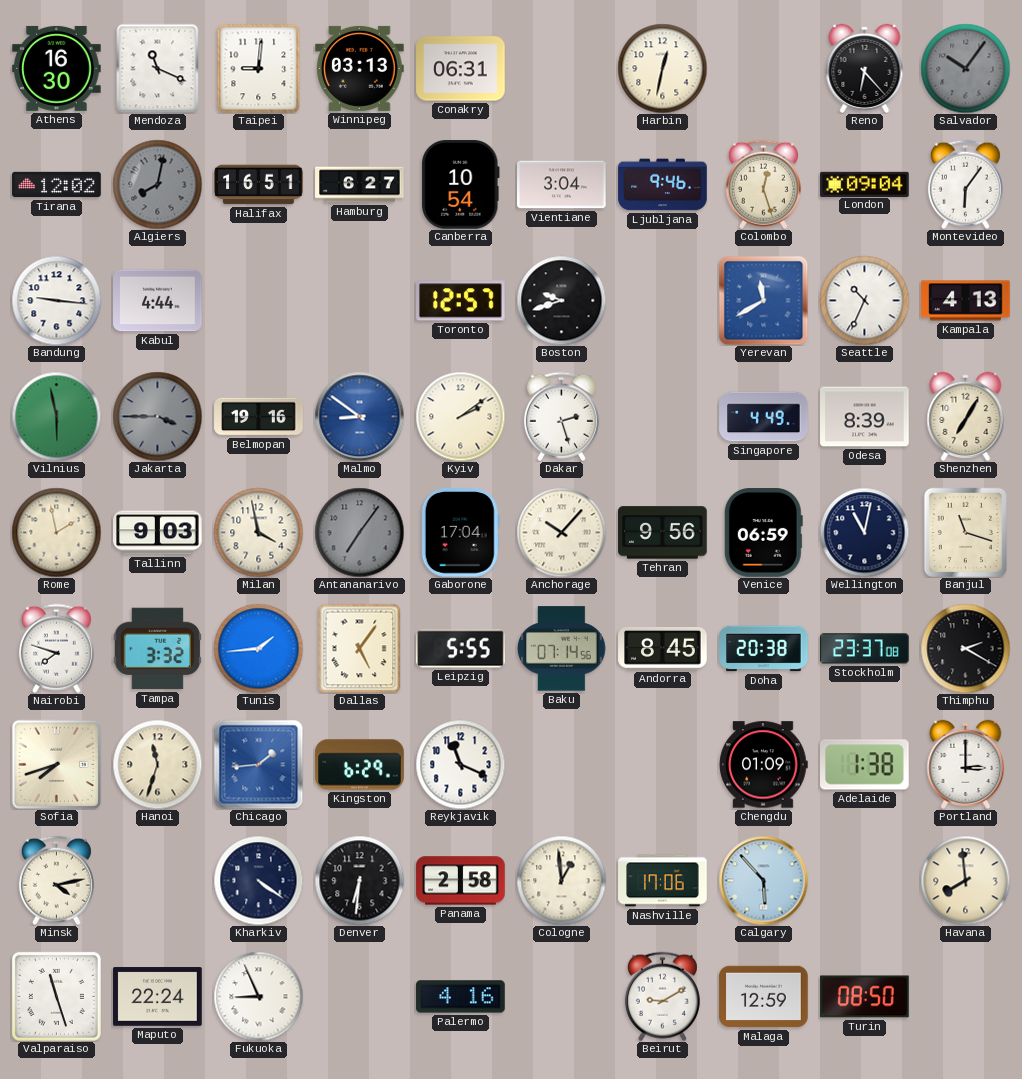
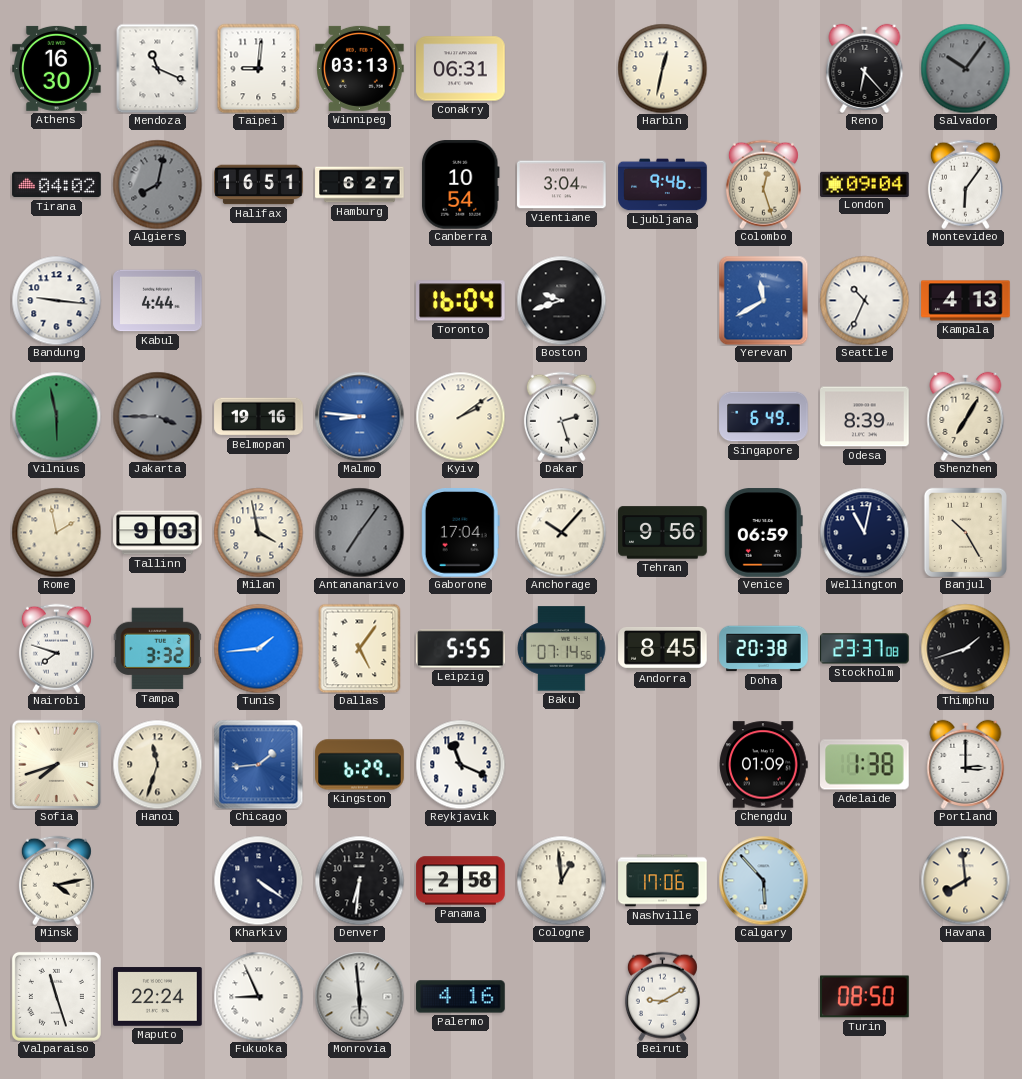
Tirana: 12:02 -> 04:02 (57, 185)
Toronto: 12:57 -> 16:04 (461, 301)
Malmo: 8:51 -> 8:46 (359, 416)
Singapore: 4:49 -> 6:49 (764, 417)
Banjul: 11:18 -> 10:25 (965, 532)
Thimphu: 2:20 -> 1:42 (965, 648)
Monrovia: none -> 5:59 (359, 996)
Malaga: 12:59 -> none (764, 997)
